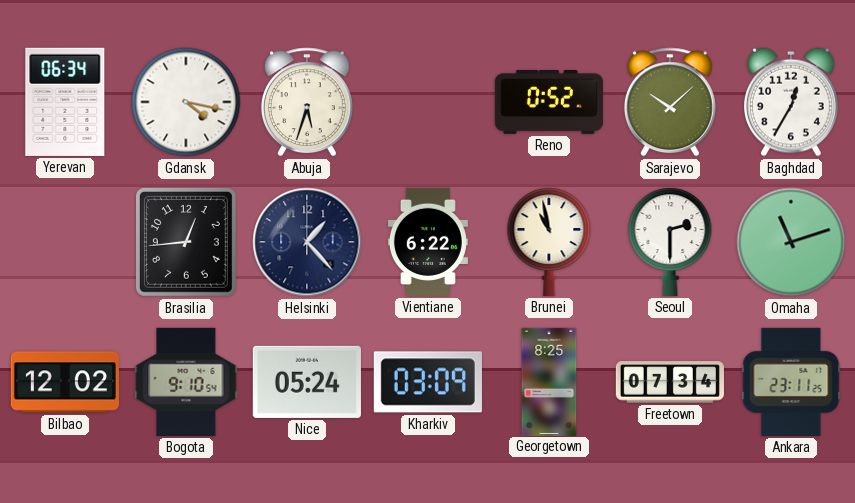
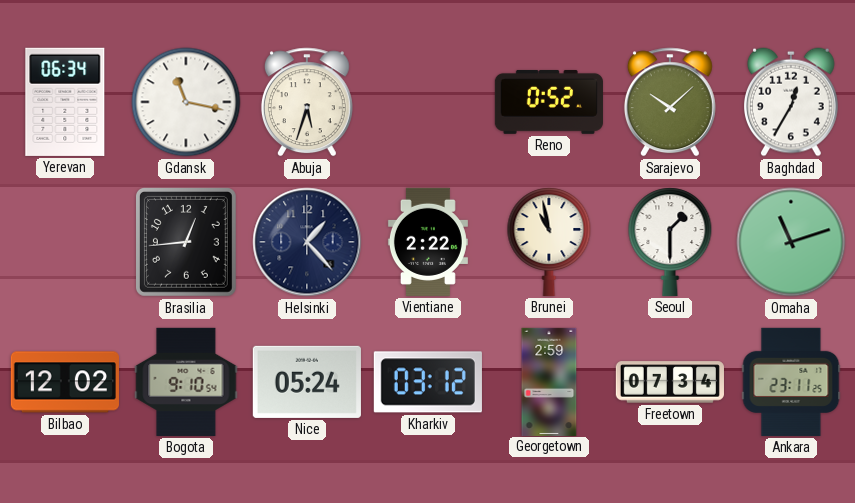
Gdansk: 4:17 -> 11:17 (186, 102)
Vientiane: 6:22 -> 2:22 (428, 242)
Seoul: 2:30 -> 1:30 (670, 242)
Kharkiv: 03:09 -> 03:12 (428, 382)
Georgetown: 8:25 -> 2:59 (549, 381)
